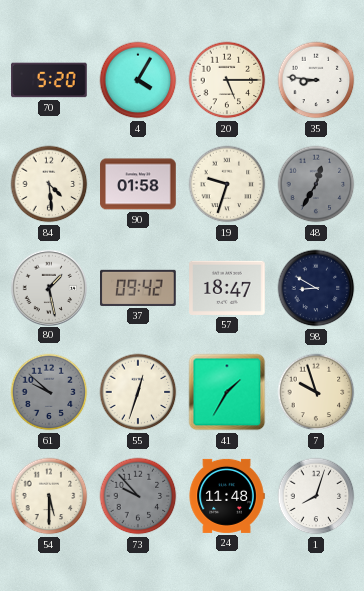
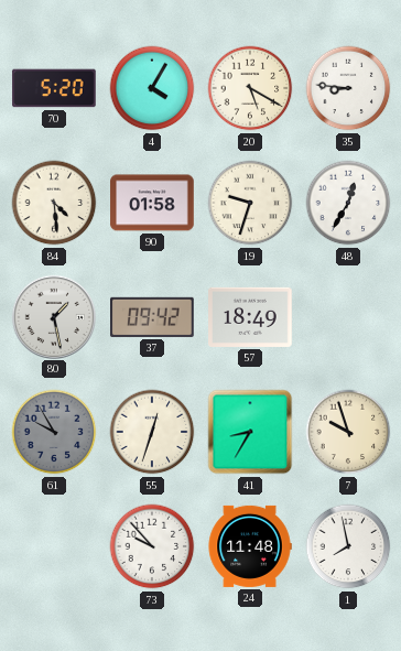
20: 5:15 -> 5:20 (250, 88)
48 dial: grey -> white (348, 203)
57: 18:47 -> 18:49 (250, 317)
98: 8:50 -> none (316, 288)
61: 9:52 -> 9:55 (54, 432)
41: 1:35 -> 8:35 (250, 432)
54: 5:30 -> none (49, 496)
73 dial: grey -> white (152, 546)
1: 8:03 -> 7:58 (348, 546)
